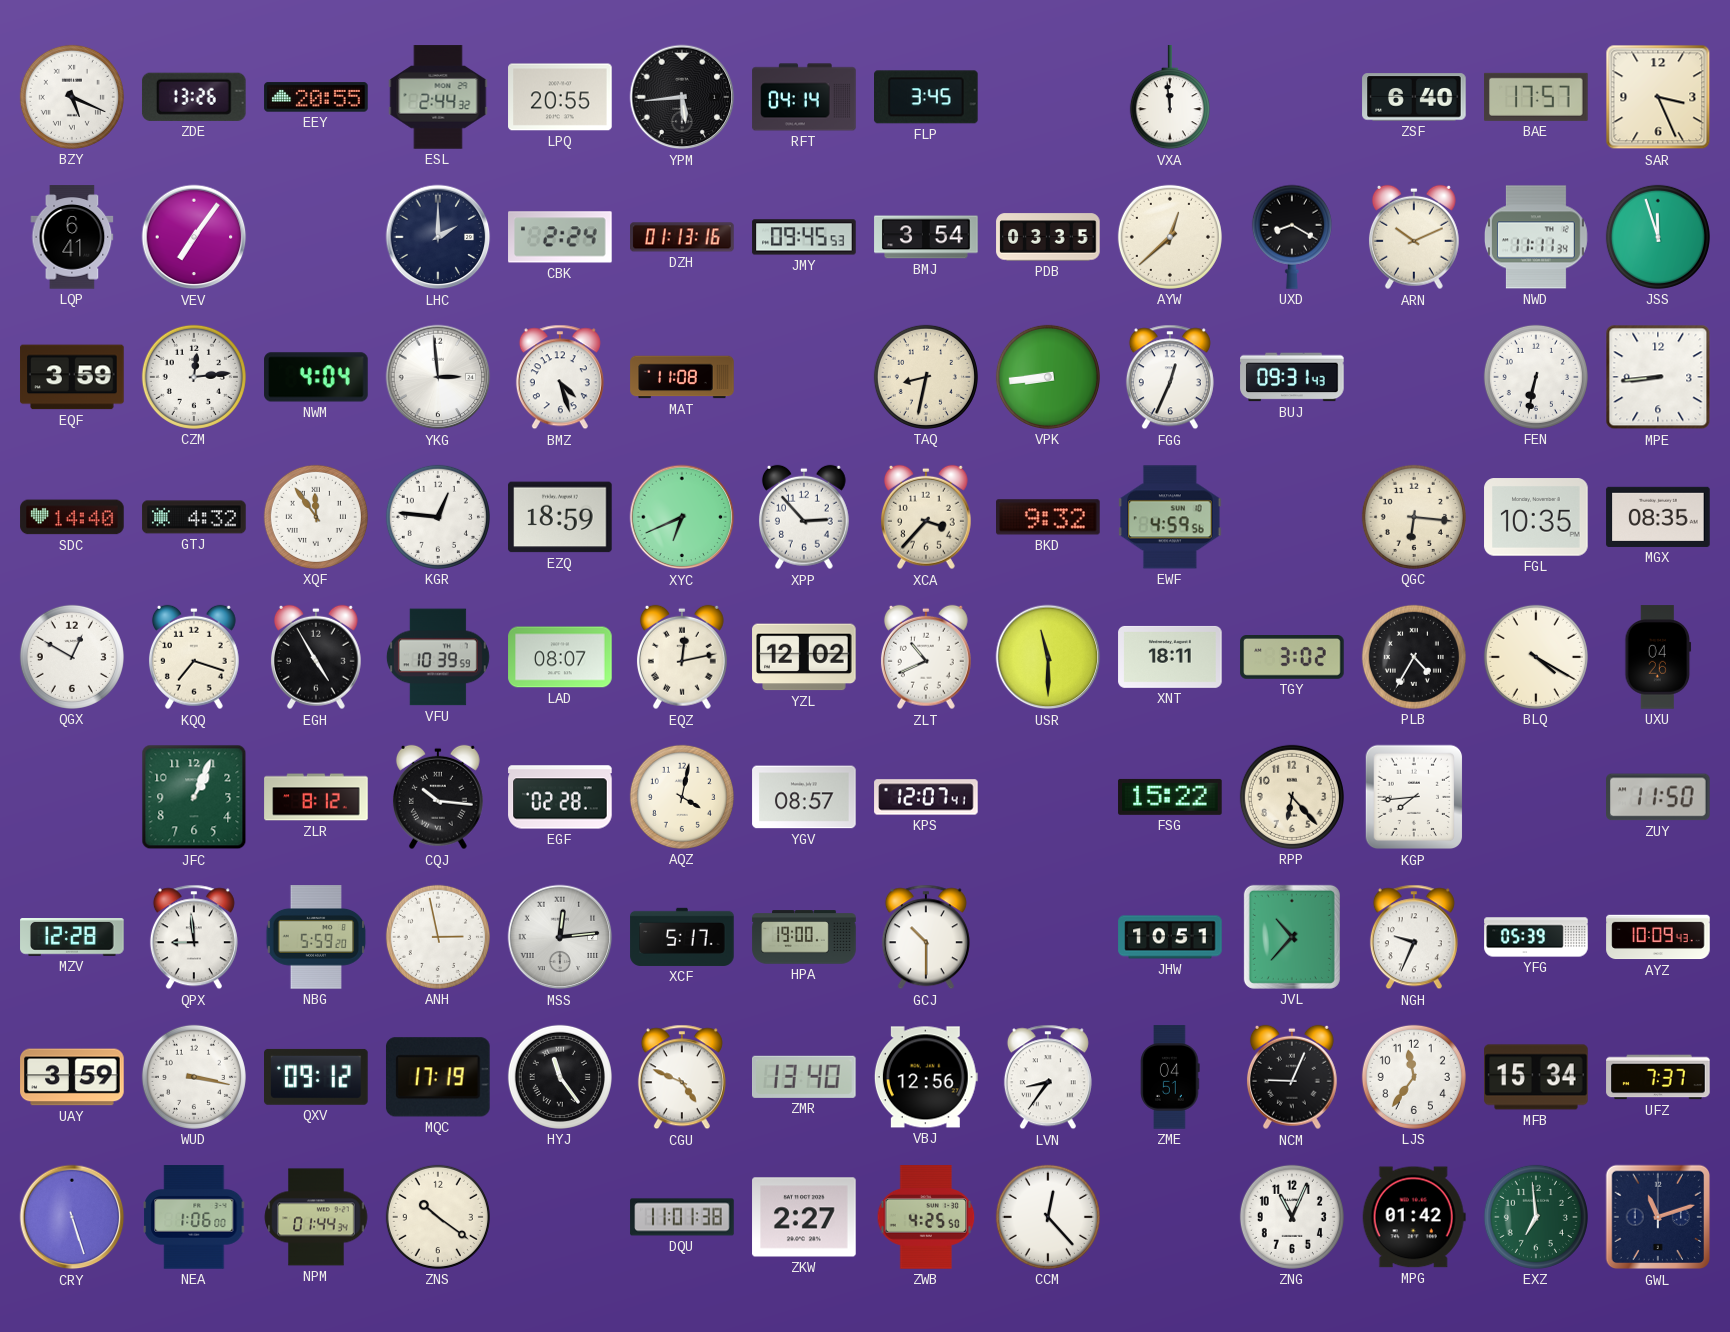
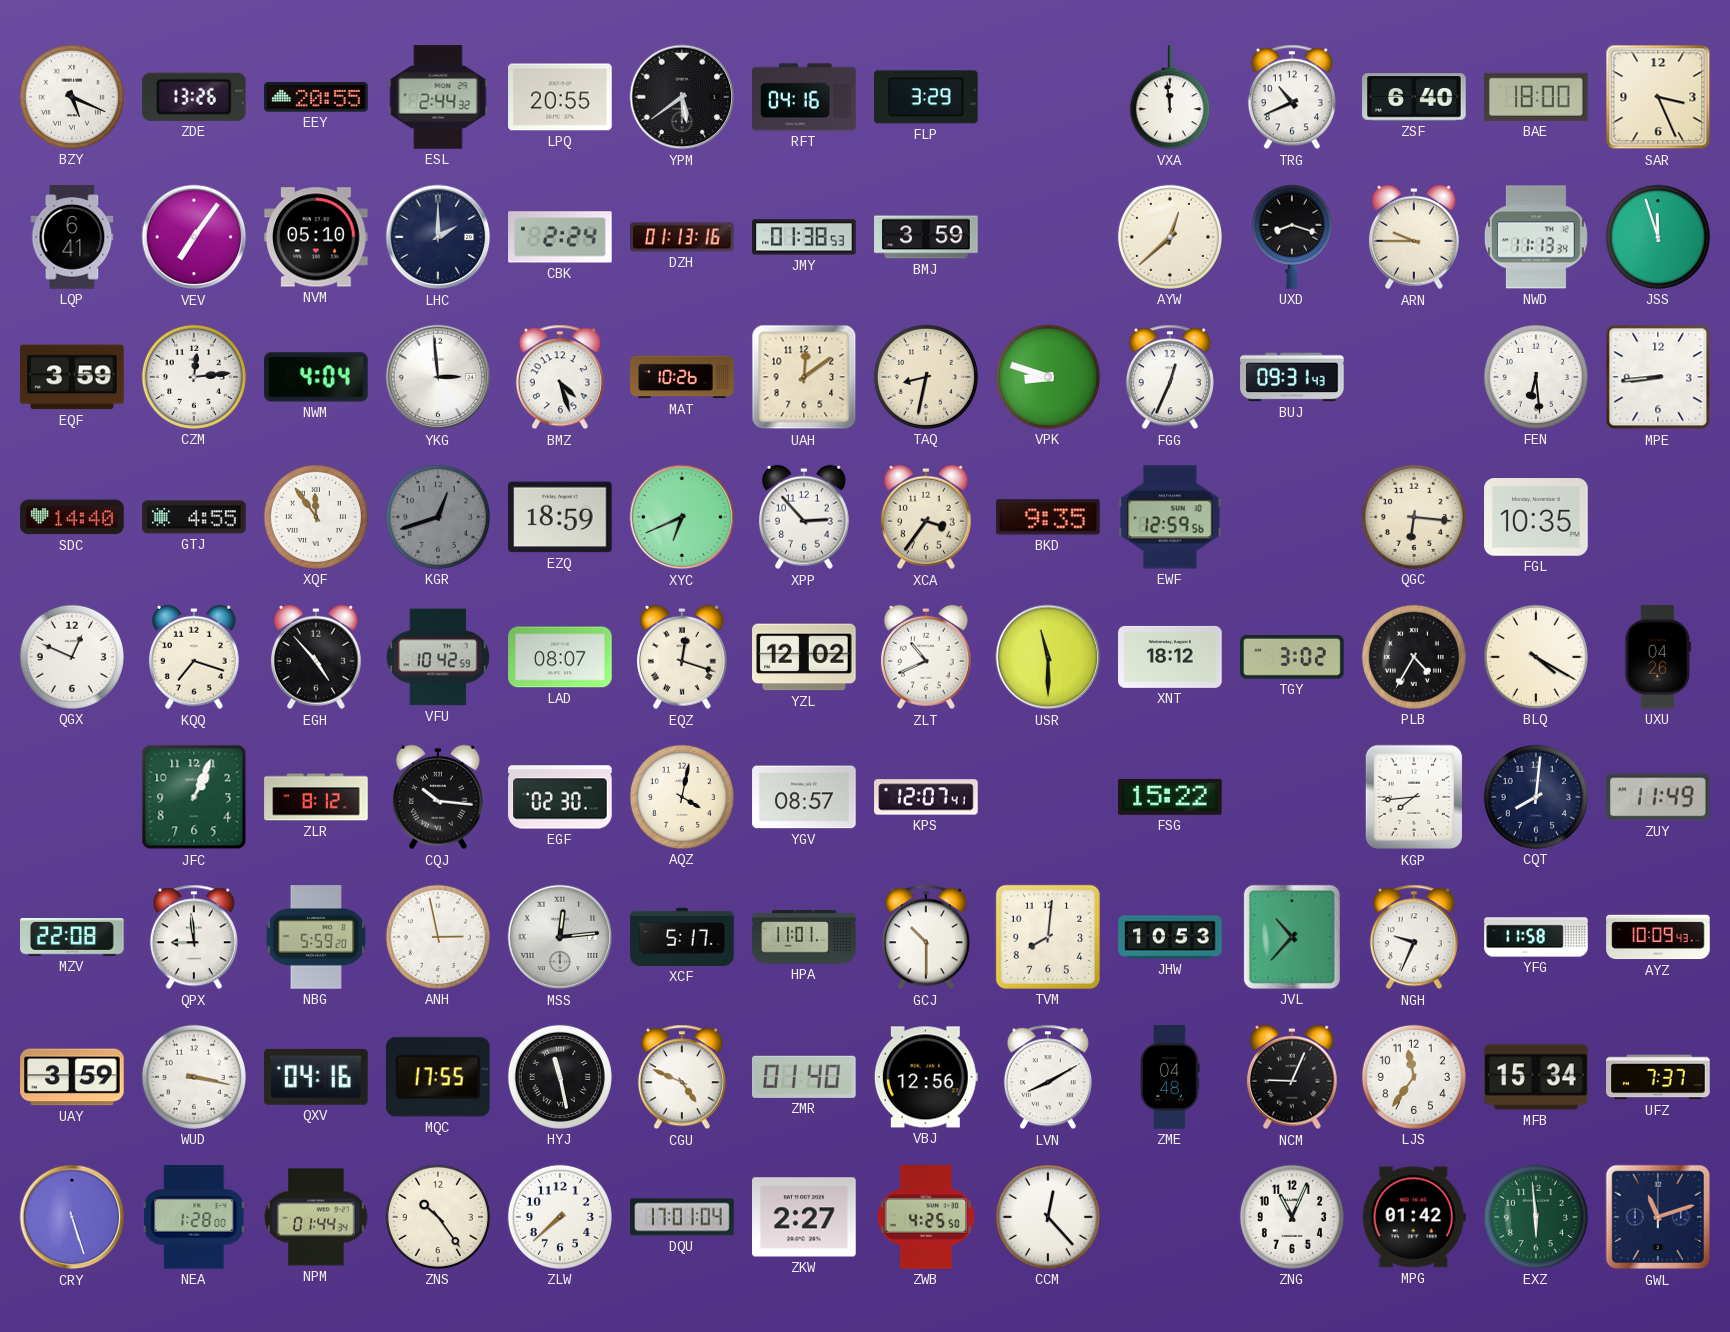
YPM: 5:44 -> 5:39 (682, 97)
RFT: 04:14 -> 04:16 (804, 97)
FLP: 3:45 -> 3:29 (927, 97)
TRG: none -> 10:41 (1292, 97)
BAE: 17:57 -> 18:00 (1536, 97)
NVM: none -> 05:10 (316, 237)
JMY: 09:45 -> 01:38 (804, 237)
BMJ: 3:54 -> 3:59 (926, 237)
PDB: 03:35 -> none (1048, 237)
UXD: 8:20 -> 8:18 (1292, 237)
ARN: 10:11 -> 9:45 (1414, 237)
NWD: 11:11 -> 11:13 (1536, 237)
MAT: 11:08 -> 10:26 (682, 377)
UAH: none -> 12:09 (804, 377)
VPK: 8:44 -> 8:48 (1048, 377)
FEN: 6:32 -> 6:29 (1536, 377)
GTJ: 4:32 -> 4:55 (194, 517)
KGR: 12:46 -> 12:42 (438, 517)
KGR dial: white -> grey (438, 517)
XCA: 3:37 -> 3:36 (926, 517)
BKD: 9:32 -> 9:35 (1048, 517)
EWF: 4:59 -> 12:59 (1170, 517)
MGX: 08:35 -> none (1658, 517)
QGX: 12:50 -> 12:49 (72, 657)
EGH: 4:55 -> 4:53 (316, 657)
VFU: 10:39 -> 10:42 (438, 657)
EQZ: 12:13 -> 12:18 (682, 657)
XNT: 18:11 -> 18:12 (1170, 657)
EGF: 02:28 -> 02:30 (560, 797)
RPP: 6:23 -> none (1292, 797)
CQT: none -> 8:01 (1536, 797)
ZUY: 11:50 -> 11:49 (1659, 797)
MZV: 12:28 -> 22:08 (72, 938)
HPA: 19:00 -> 11:01 (804, 937)
TVM: none -> 8:01 (1048, 937)
JHW: 10:51 -> 10:53 (1170, 937)
YFG: 05:39 -> 11:58 (1536, 937)
QXV: 09:12 -> 04:16 (317, 1077)
MQC: 17:19 -> 17:55 (438, 1077)
HYJ: 11:24 -> 11:28 (560, 1077)
ZMR: 13:40 -> 01:40 (805, 1077)
LVN: 8:36 -> 8:10 (1048, 1077)
ZME: 04:51 -> 04:48 (1170, 1077)
NEA: 1:06 -> 1:28 (194, 1217)
ZNS: 10:21 -> 10:24 (438, 1217)
ZLW: none -> 7:38 (560, 1217)
DQU: 11:01 -> 17:01 (682, 1217)
EXZ: 6:59 -> 5:59 (1536, 1217)
